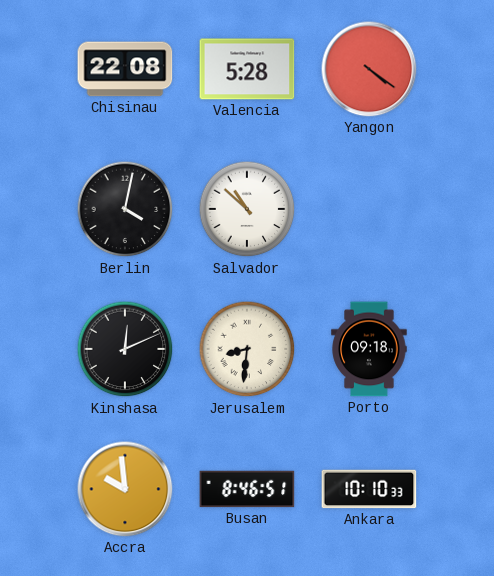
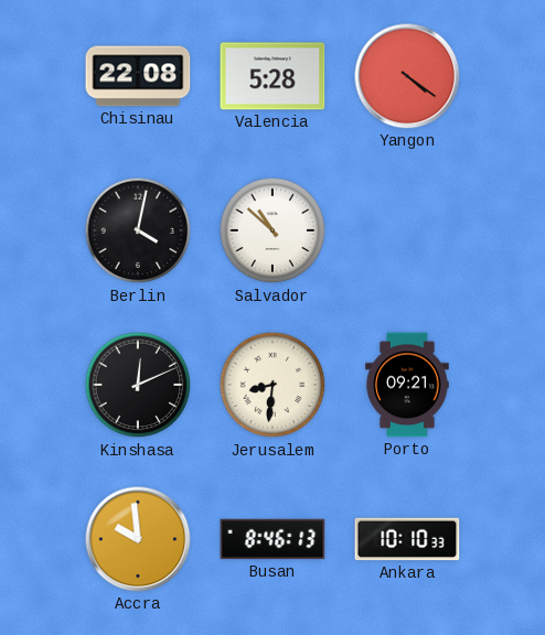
Porto: 09:18 -> 09:21 (407, 385)
Busan: 8:46:51 -> 8:46:13 (272, 539)
